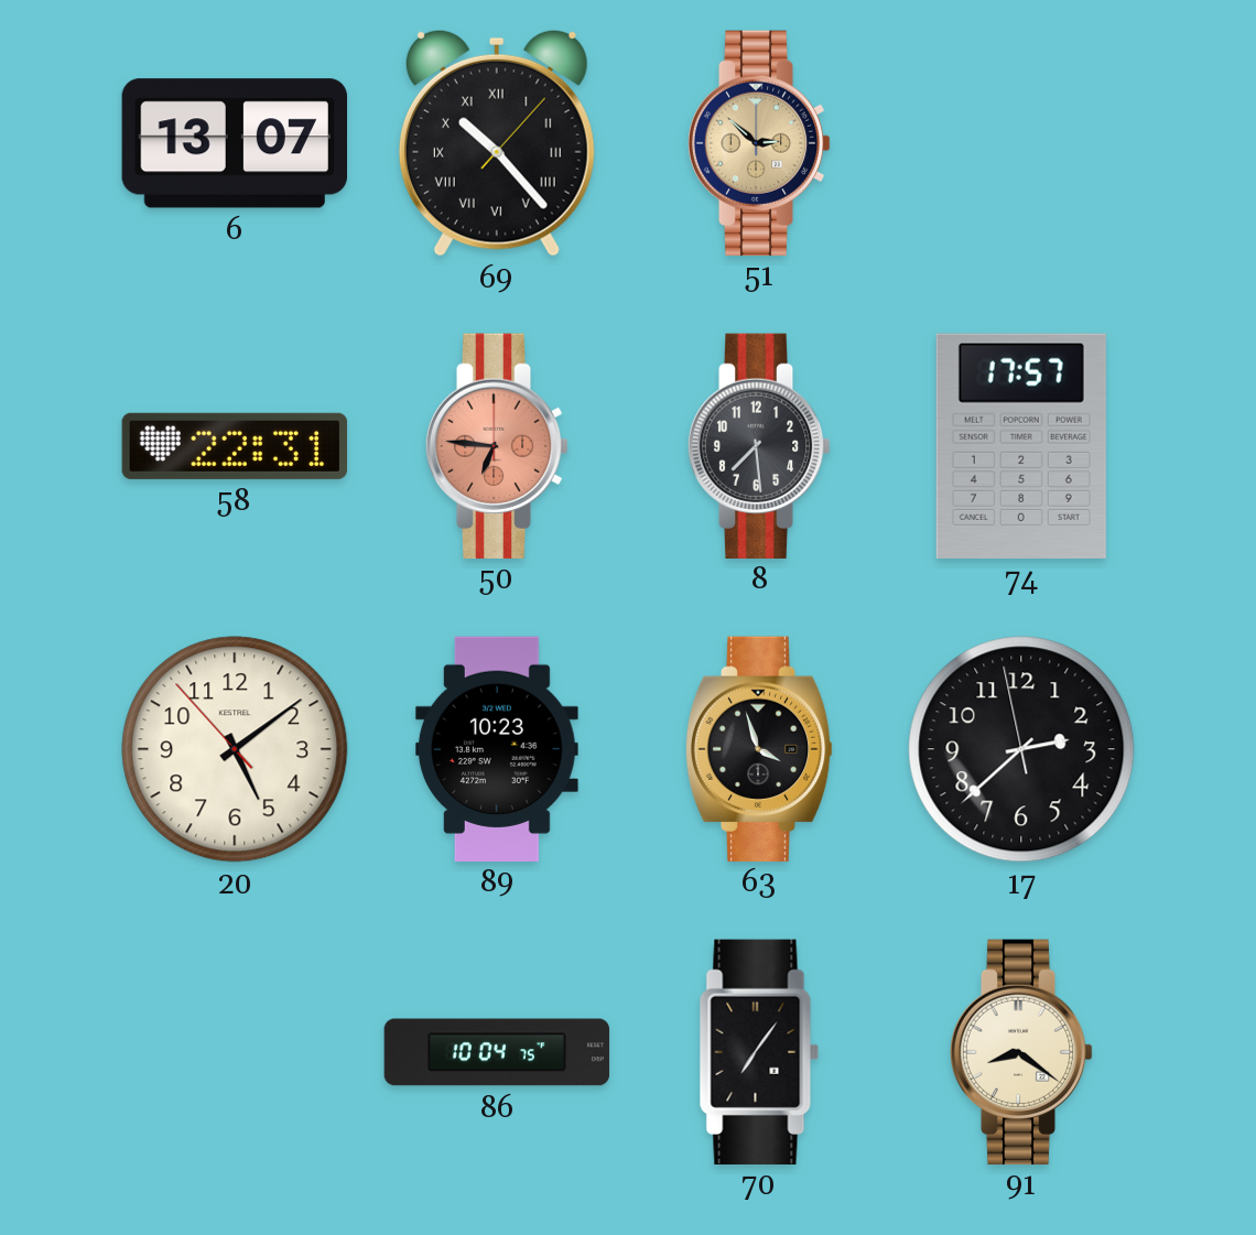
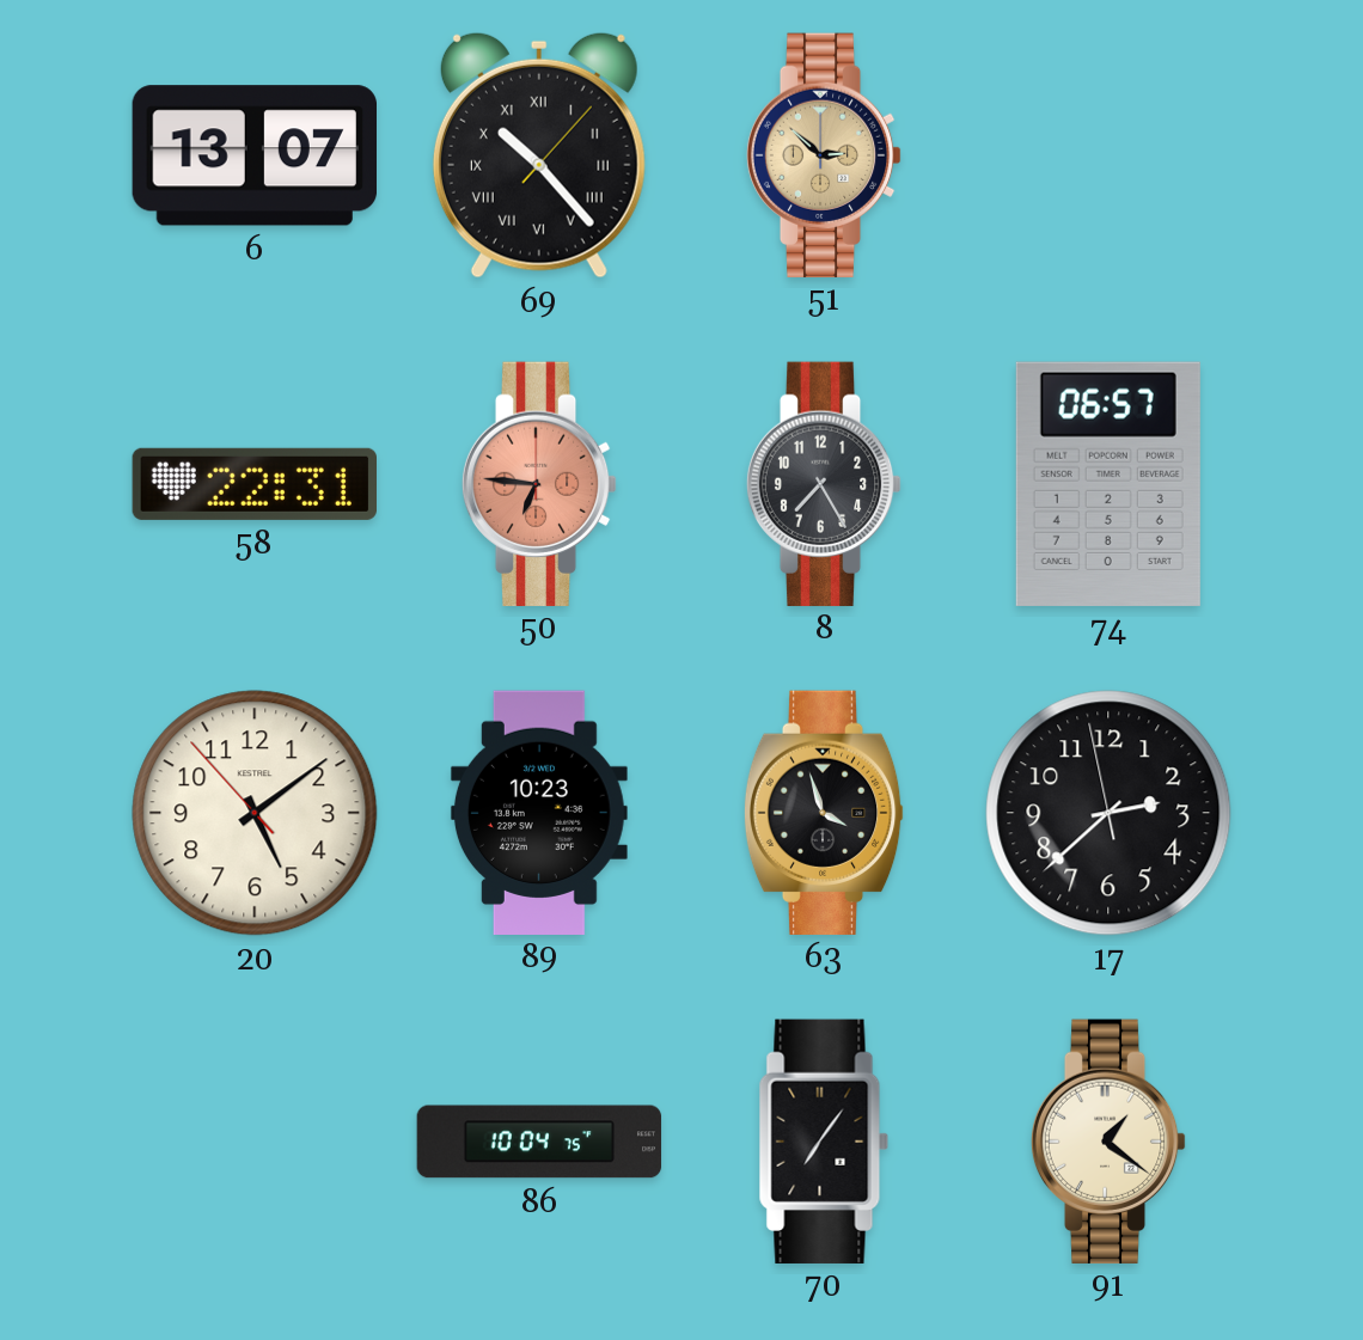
8: 7:29 -> 7:25 (824, 483)
74: 17:57 -> 06:57 (1108, 484)
91: 8:21 -> 1:21 (1108, 1140)
